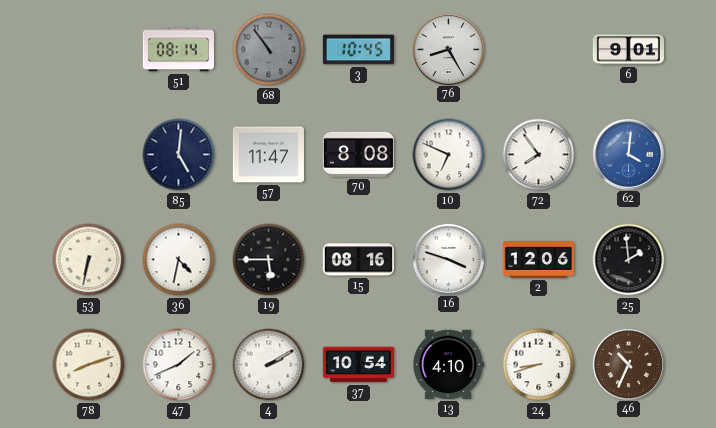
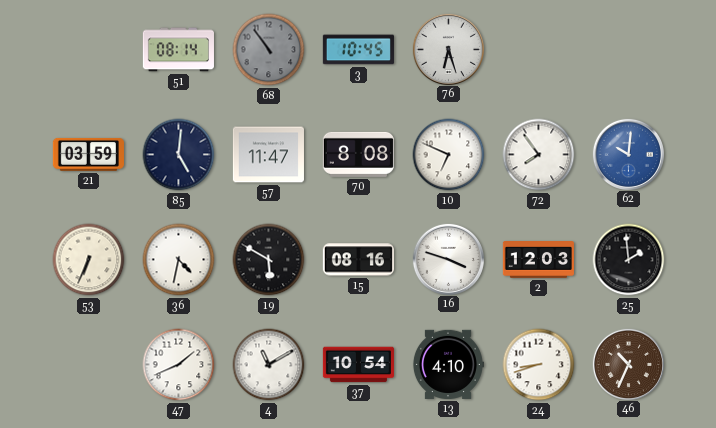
76: 8:25 -> 6:27 (448, 49)
6: 9:01 -> none (628, 50)
21: none -> 03:59 (88, 154)
62: 4:01 -> 10:01 (628, 154)
53: 6:32 -> 6:34 (89, 260)
19: 5:45 -> 5:50 (269, 260)
2: 12:06 -> 12:03 (538, 260)
78: 8:12 -> none (89, 365)
4: 2:10 -> 11:10 (269, 365)
